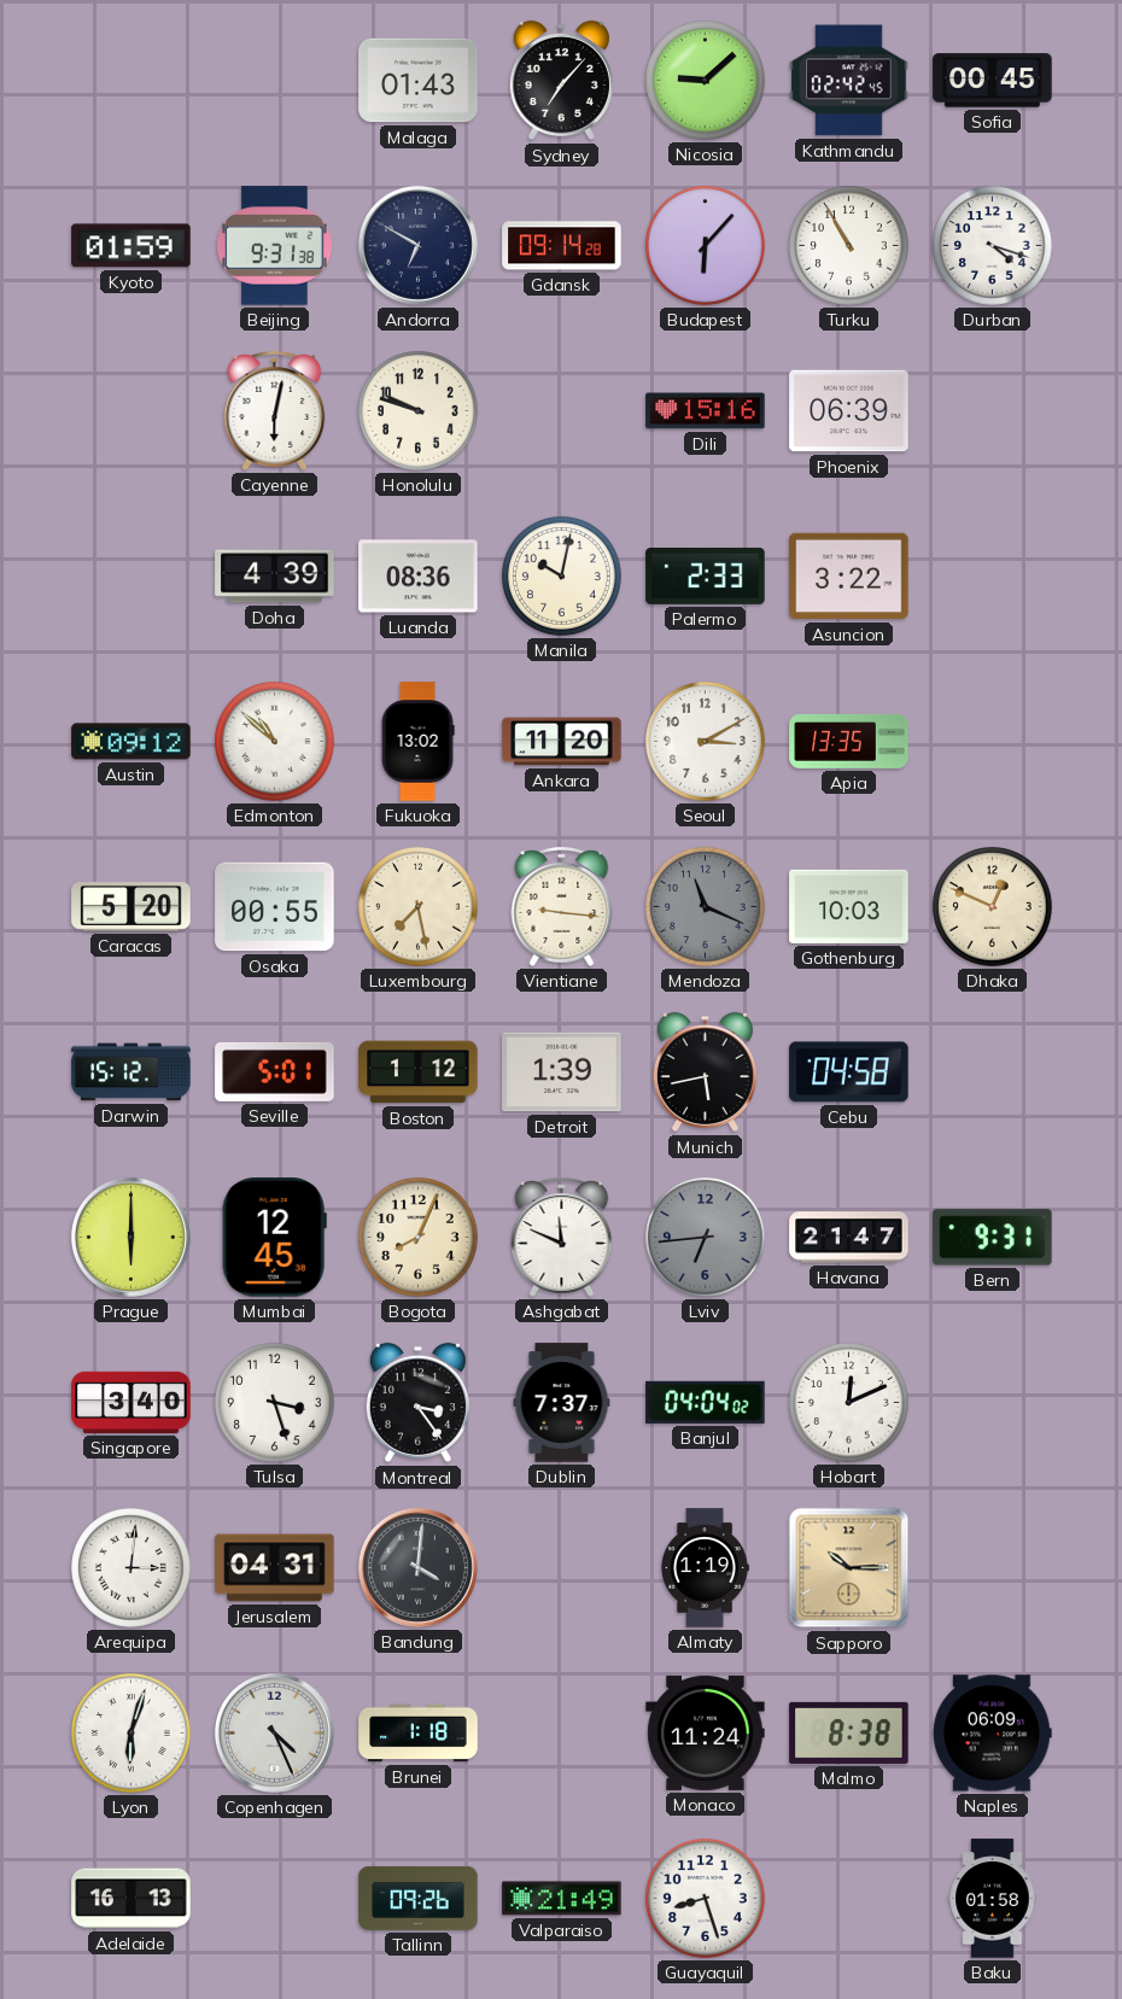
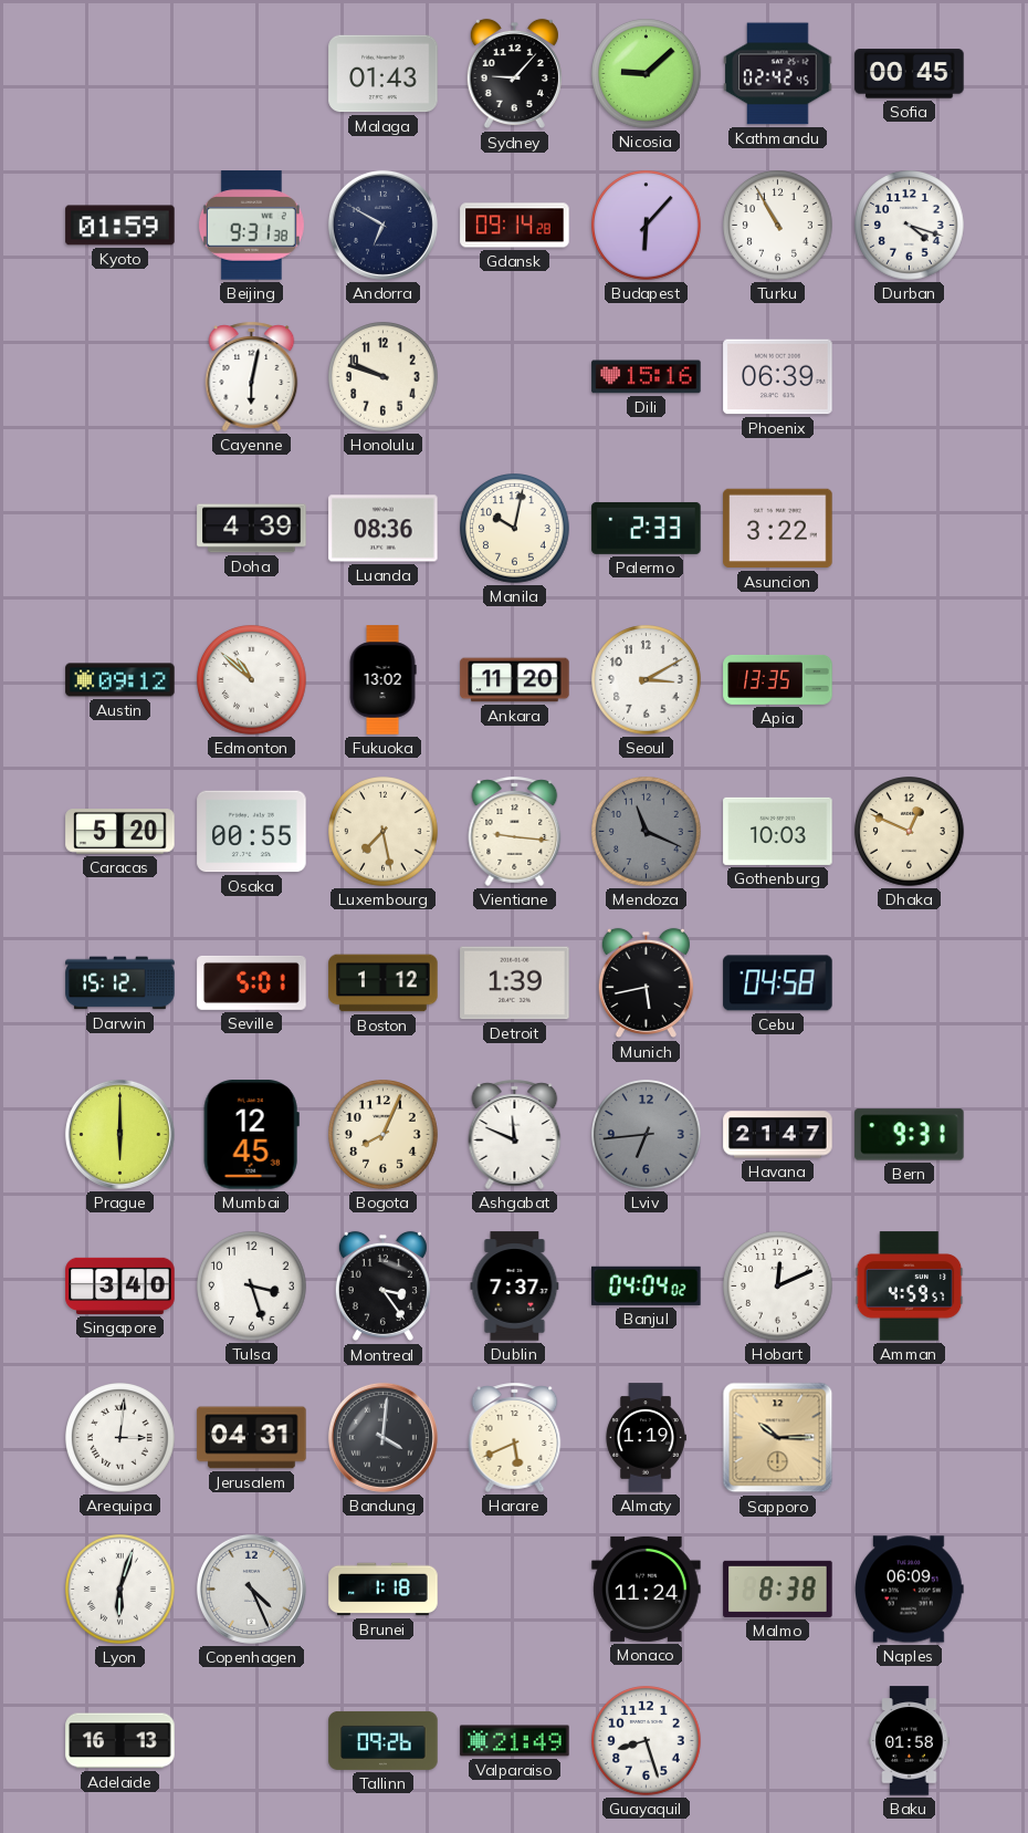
Sydney: 7:07 -> 9:07 (514, 74)
Amman: none -> 4:59 (910, 1287)
Harare: none -> 5:41 (515, 1437)
